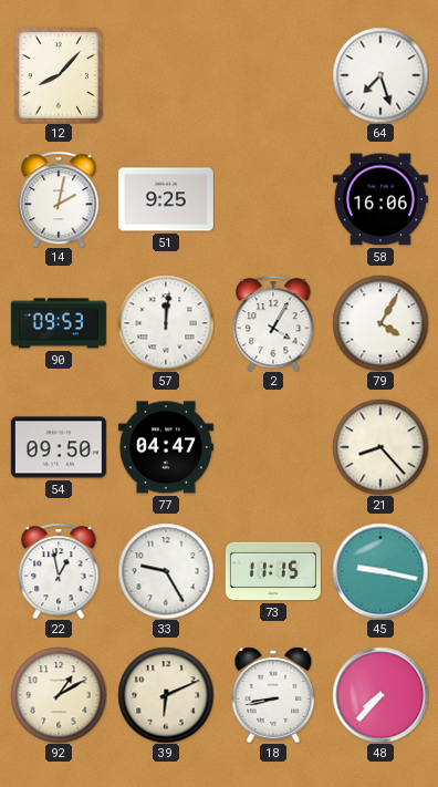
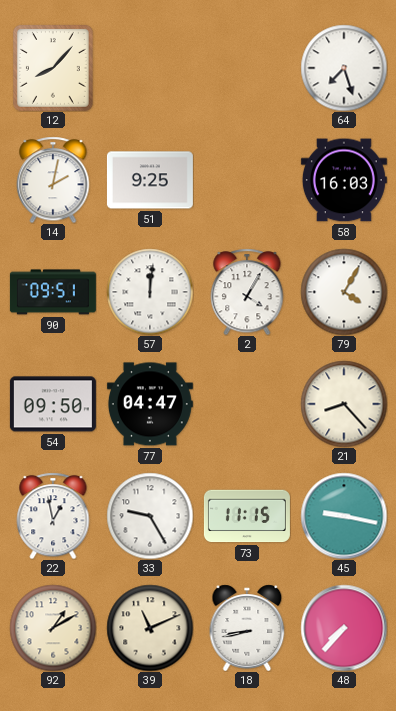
58: 16:06 -> 16:03 (344, 180)
90: 09:53 -> 09:51 (53, 292)
39: 6:11 -> 11:11 (150, 628)
